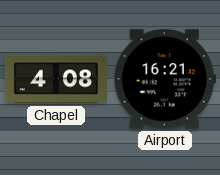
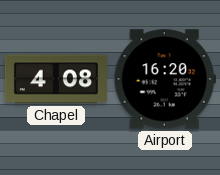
Airport: 16:21 -> 16:20 (165, 79)
